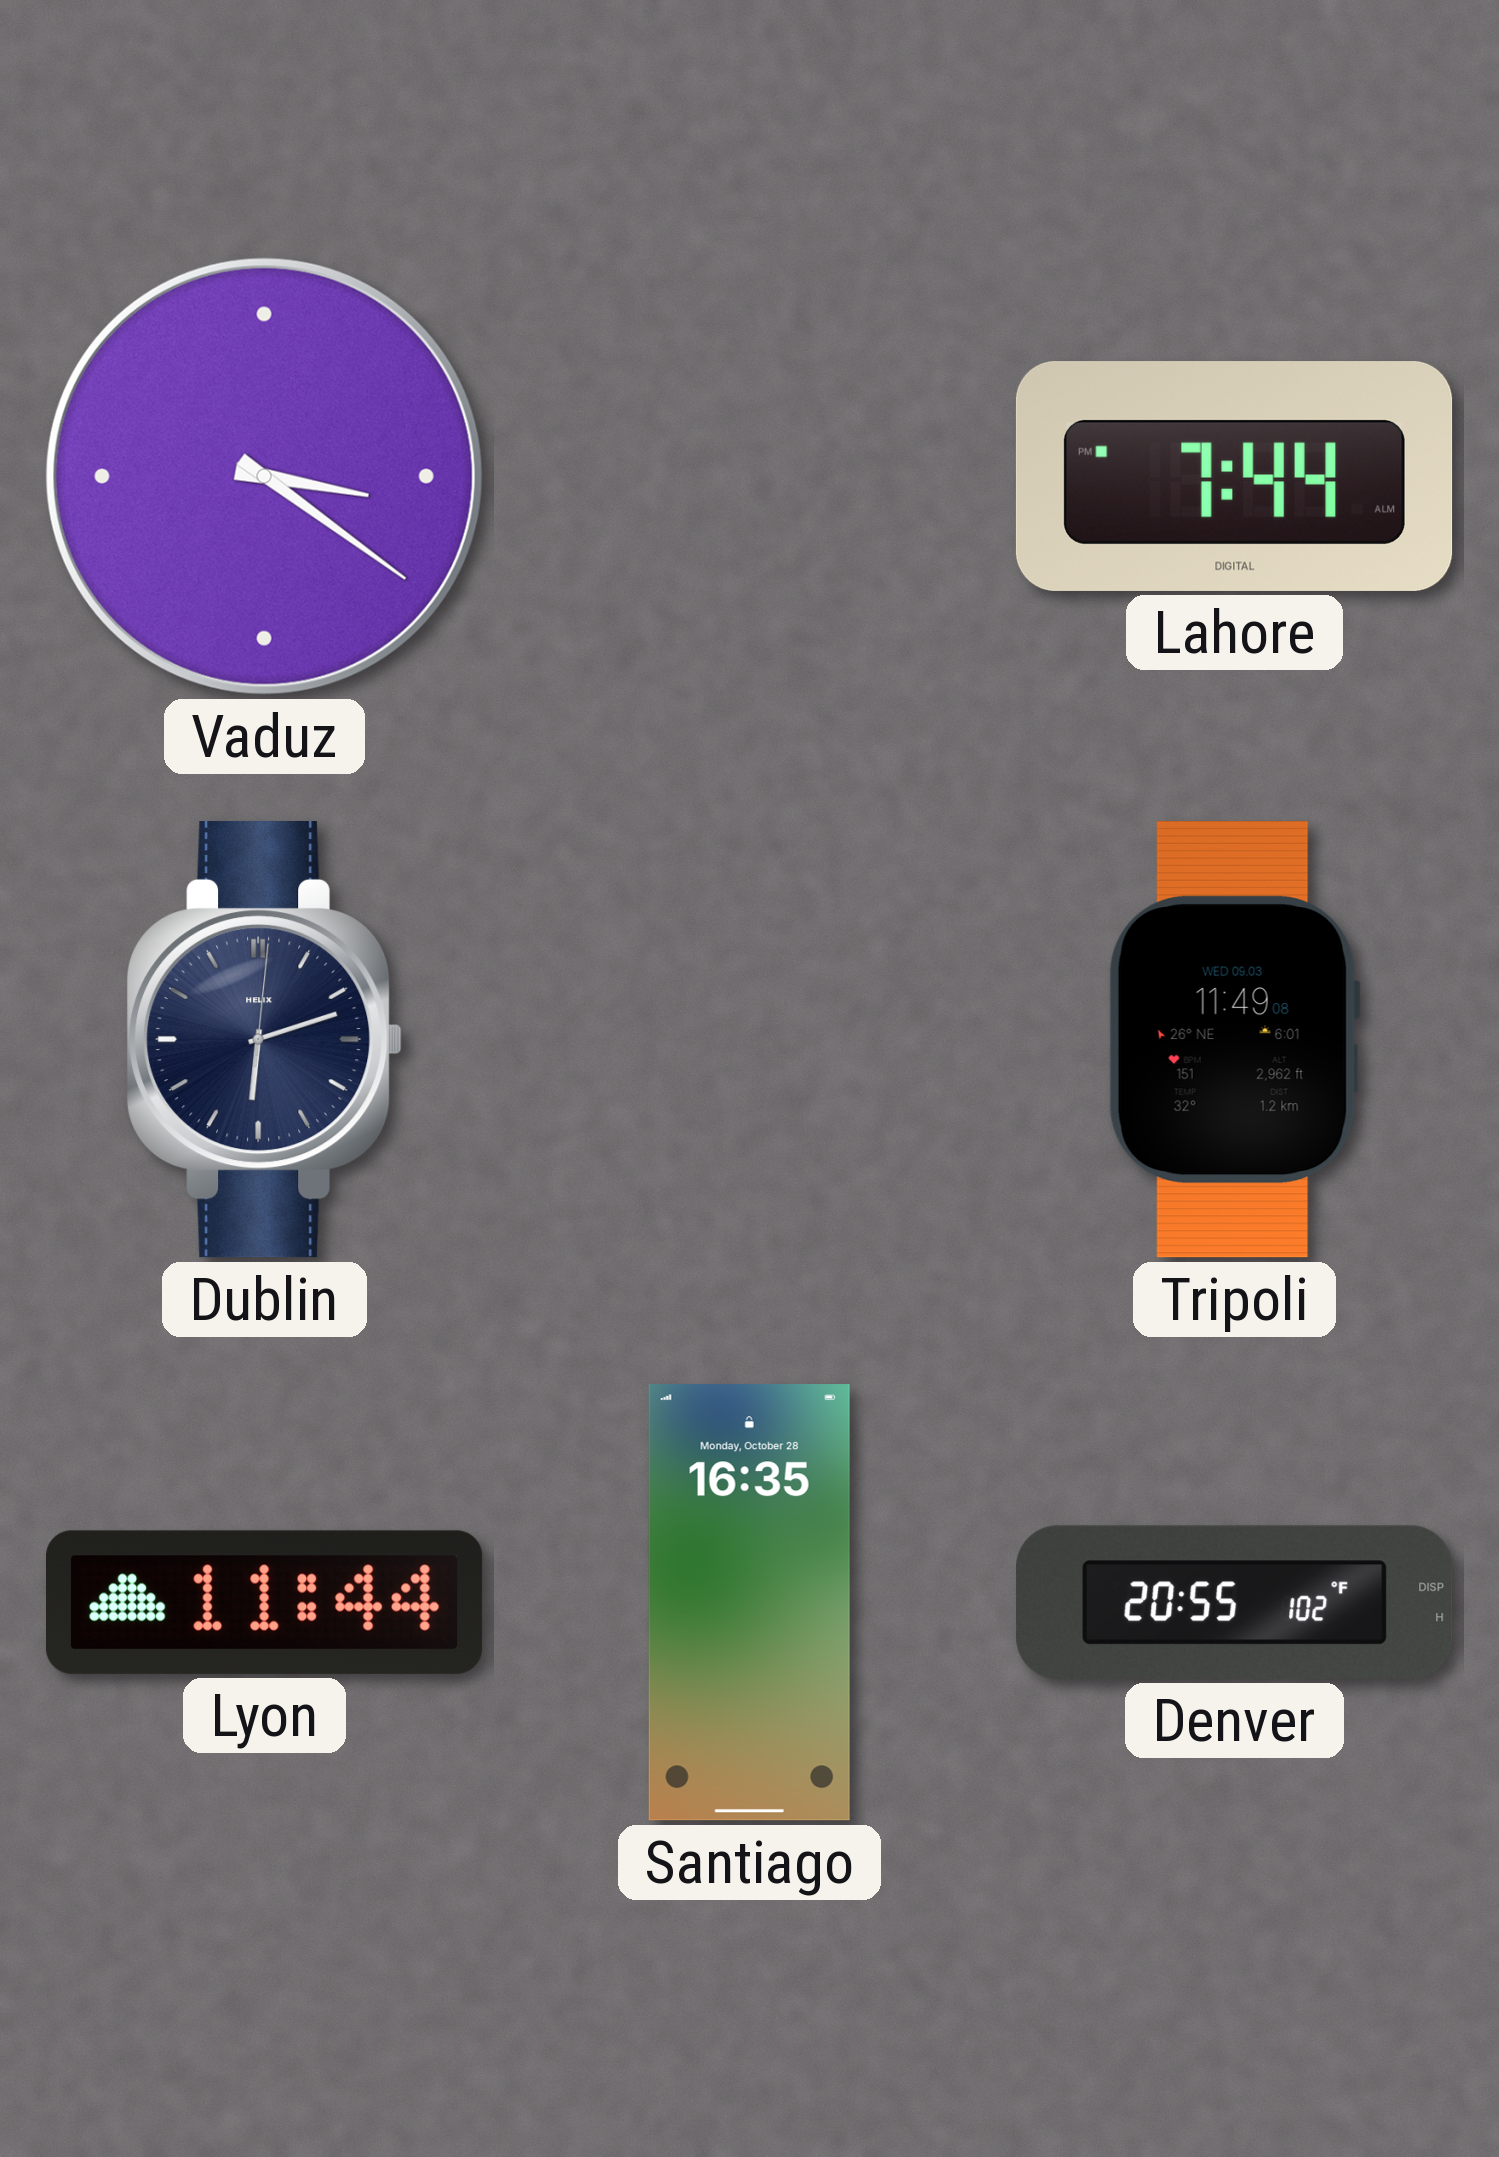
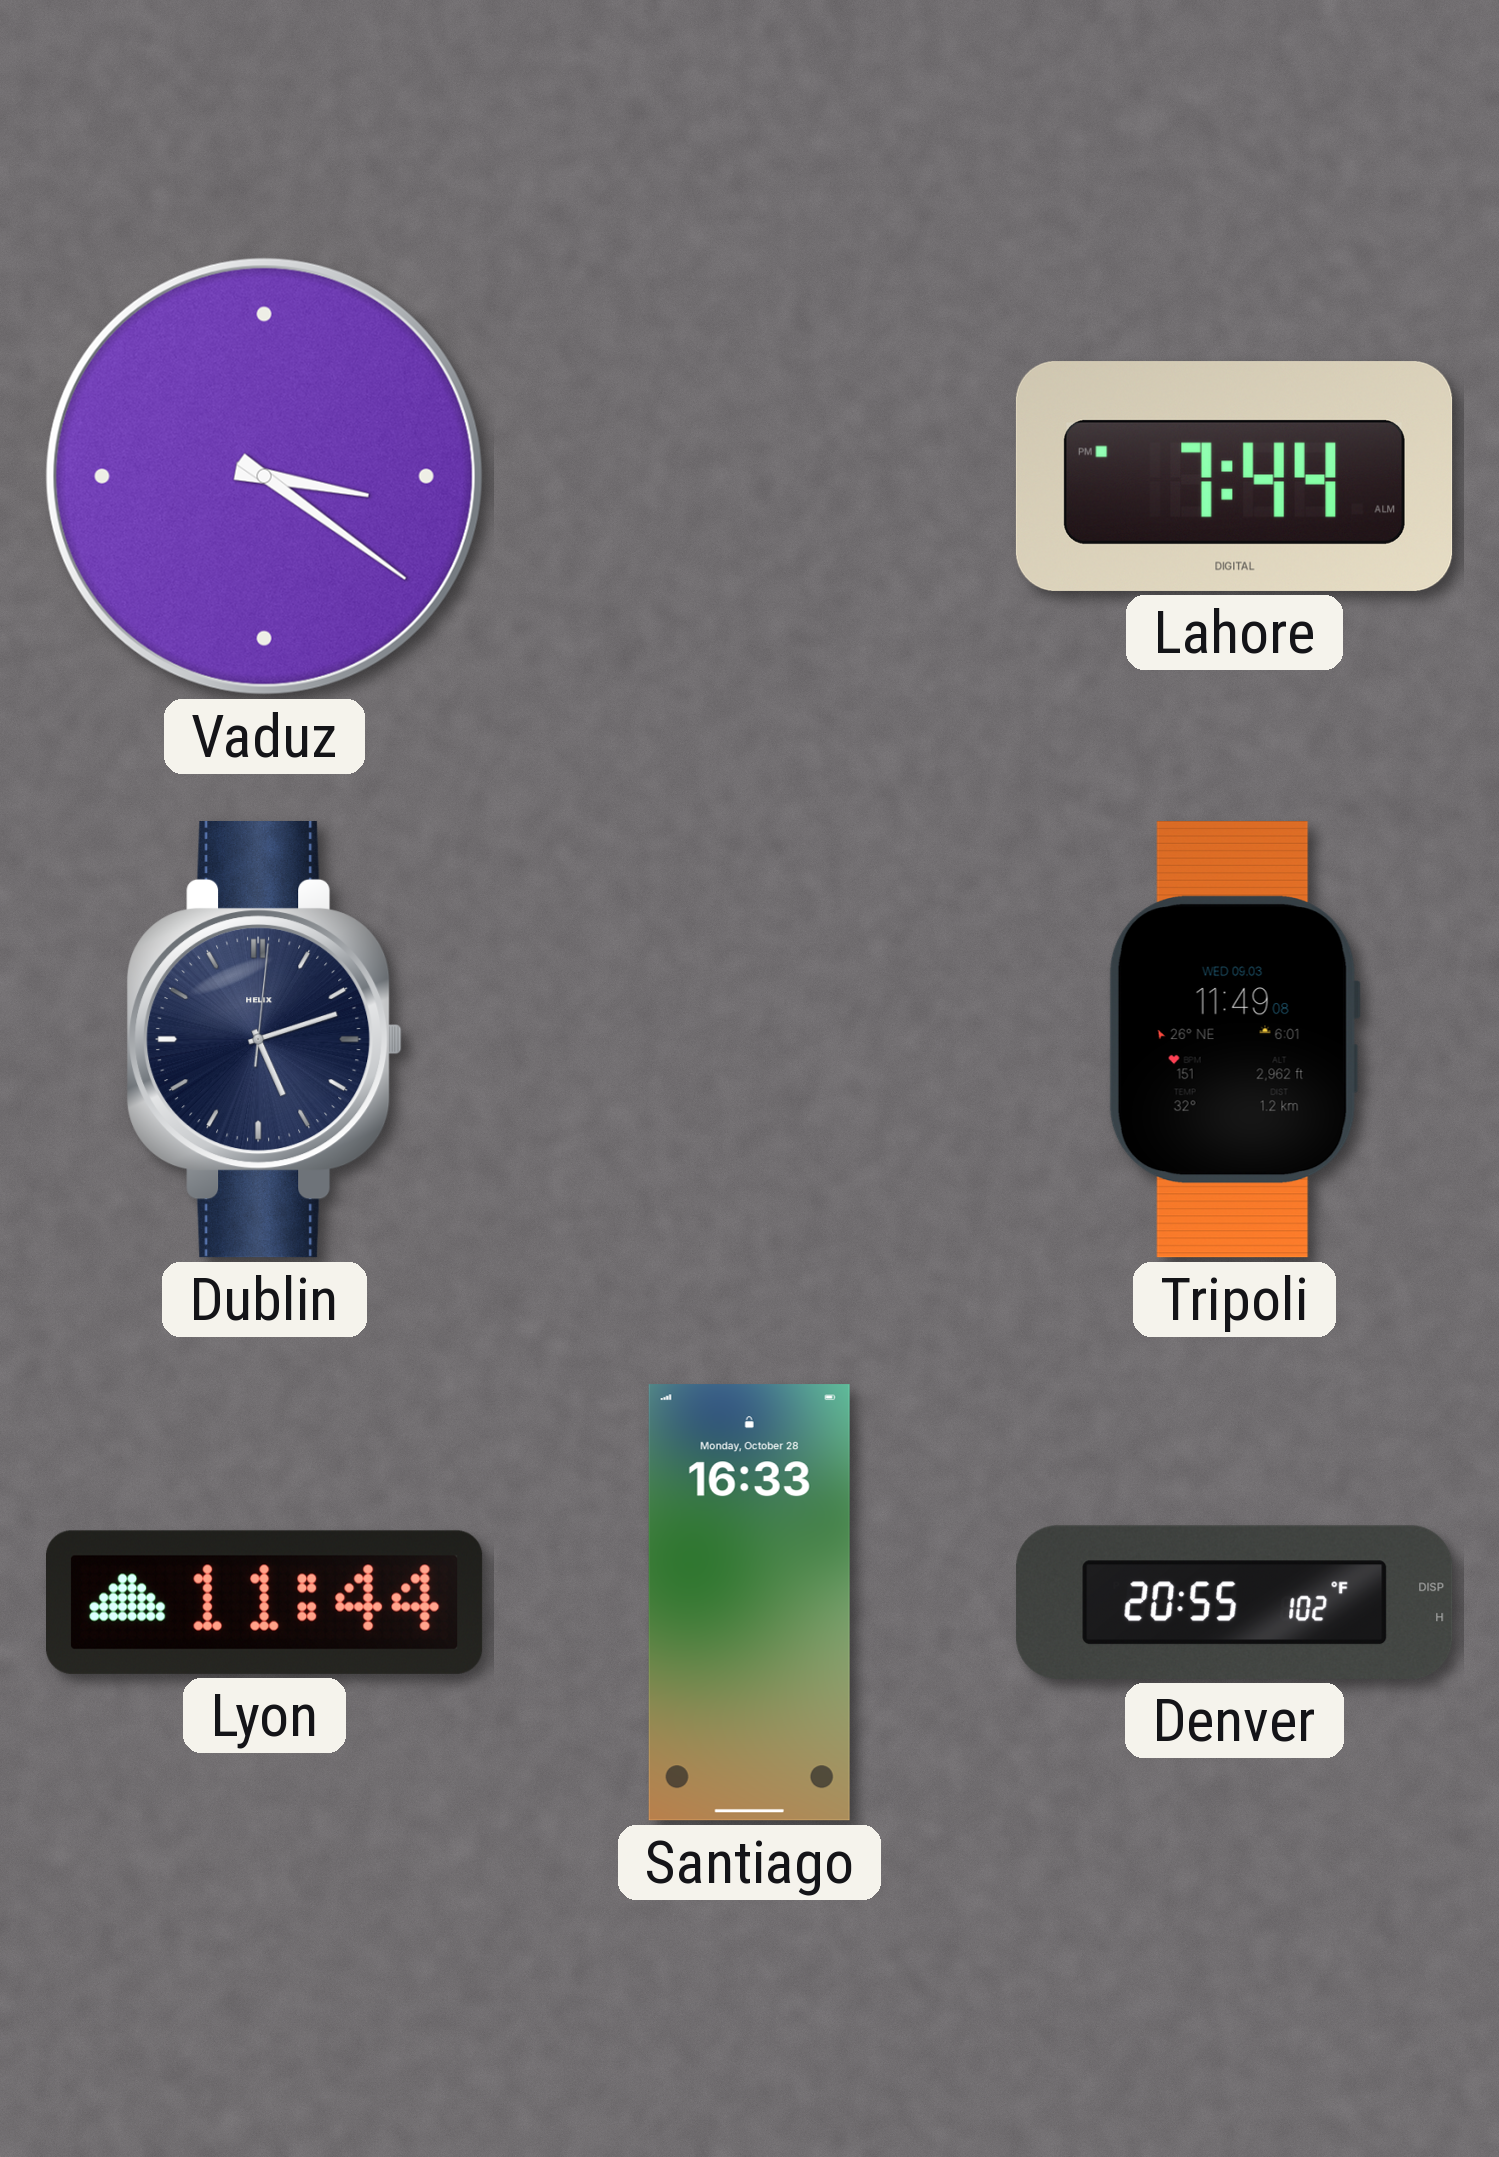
Dublin: 6:12 -> 5:12 (265, 1040)
Santiago: 16:35 -> 16:33 (749, 1603)
